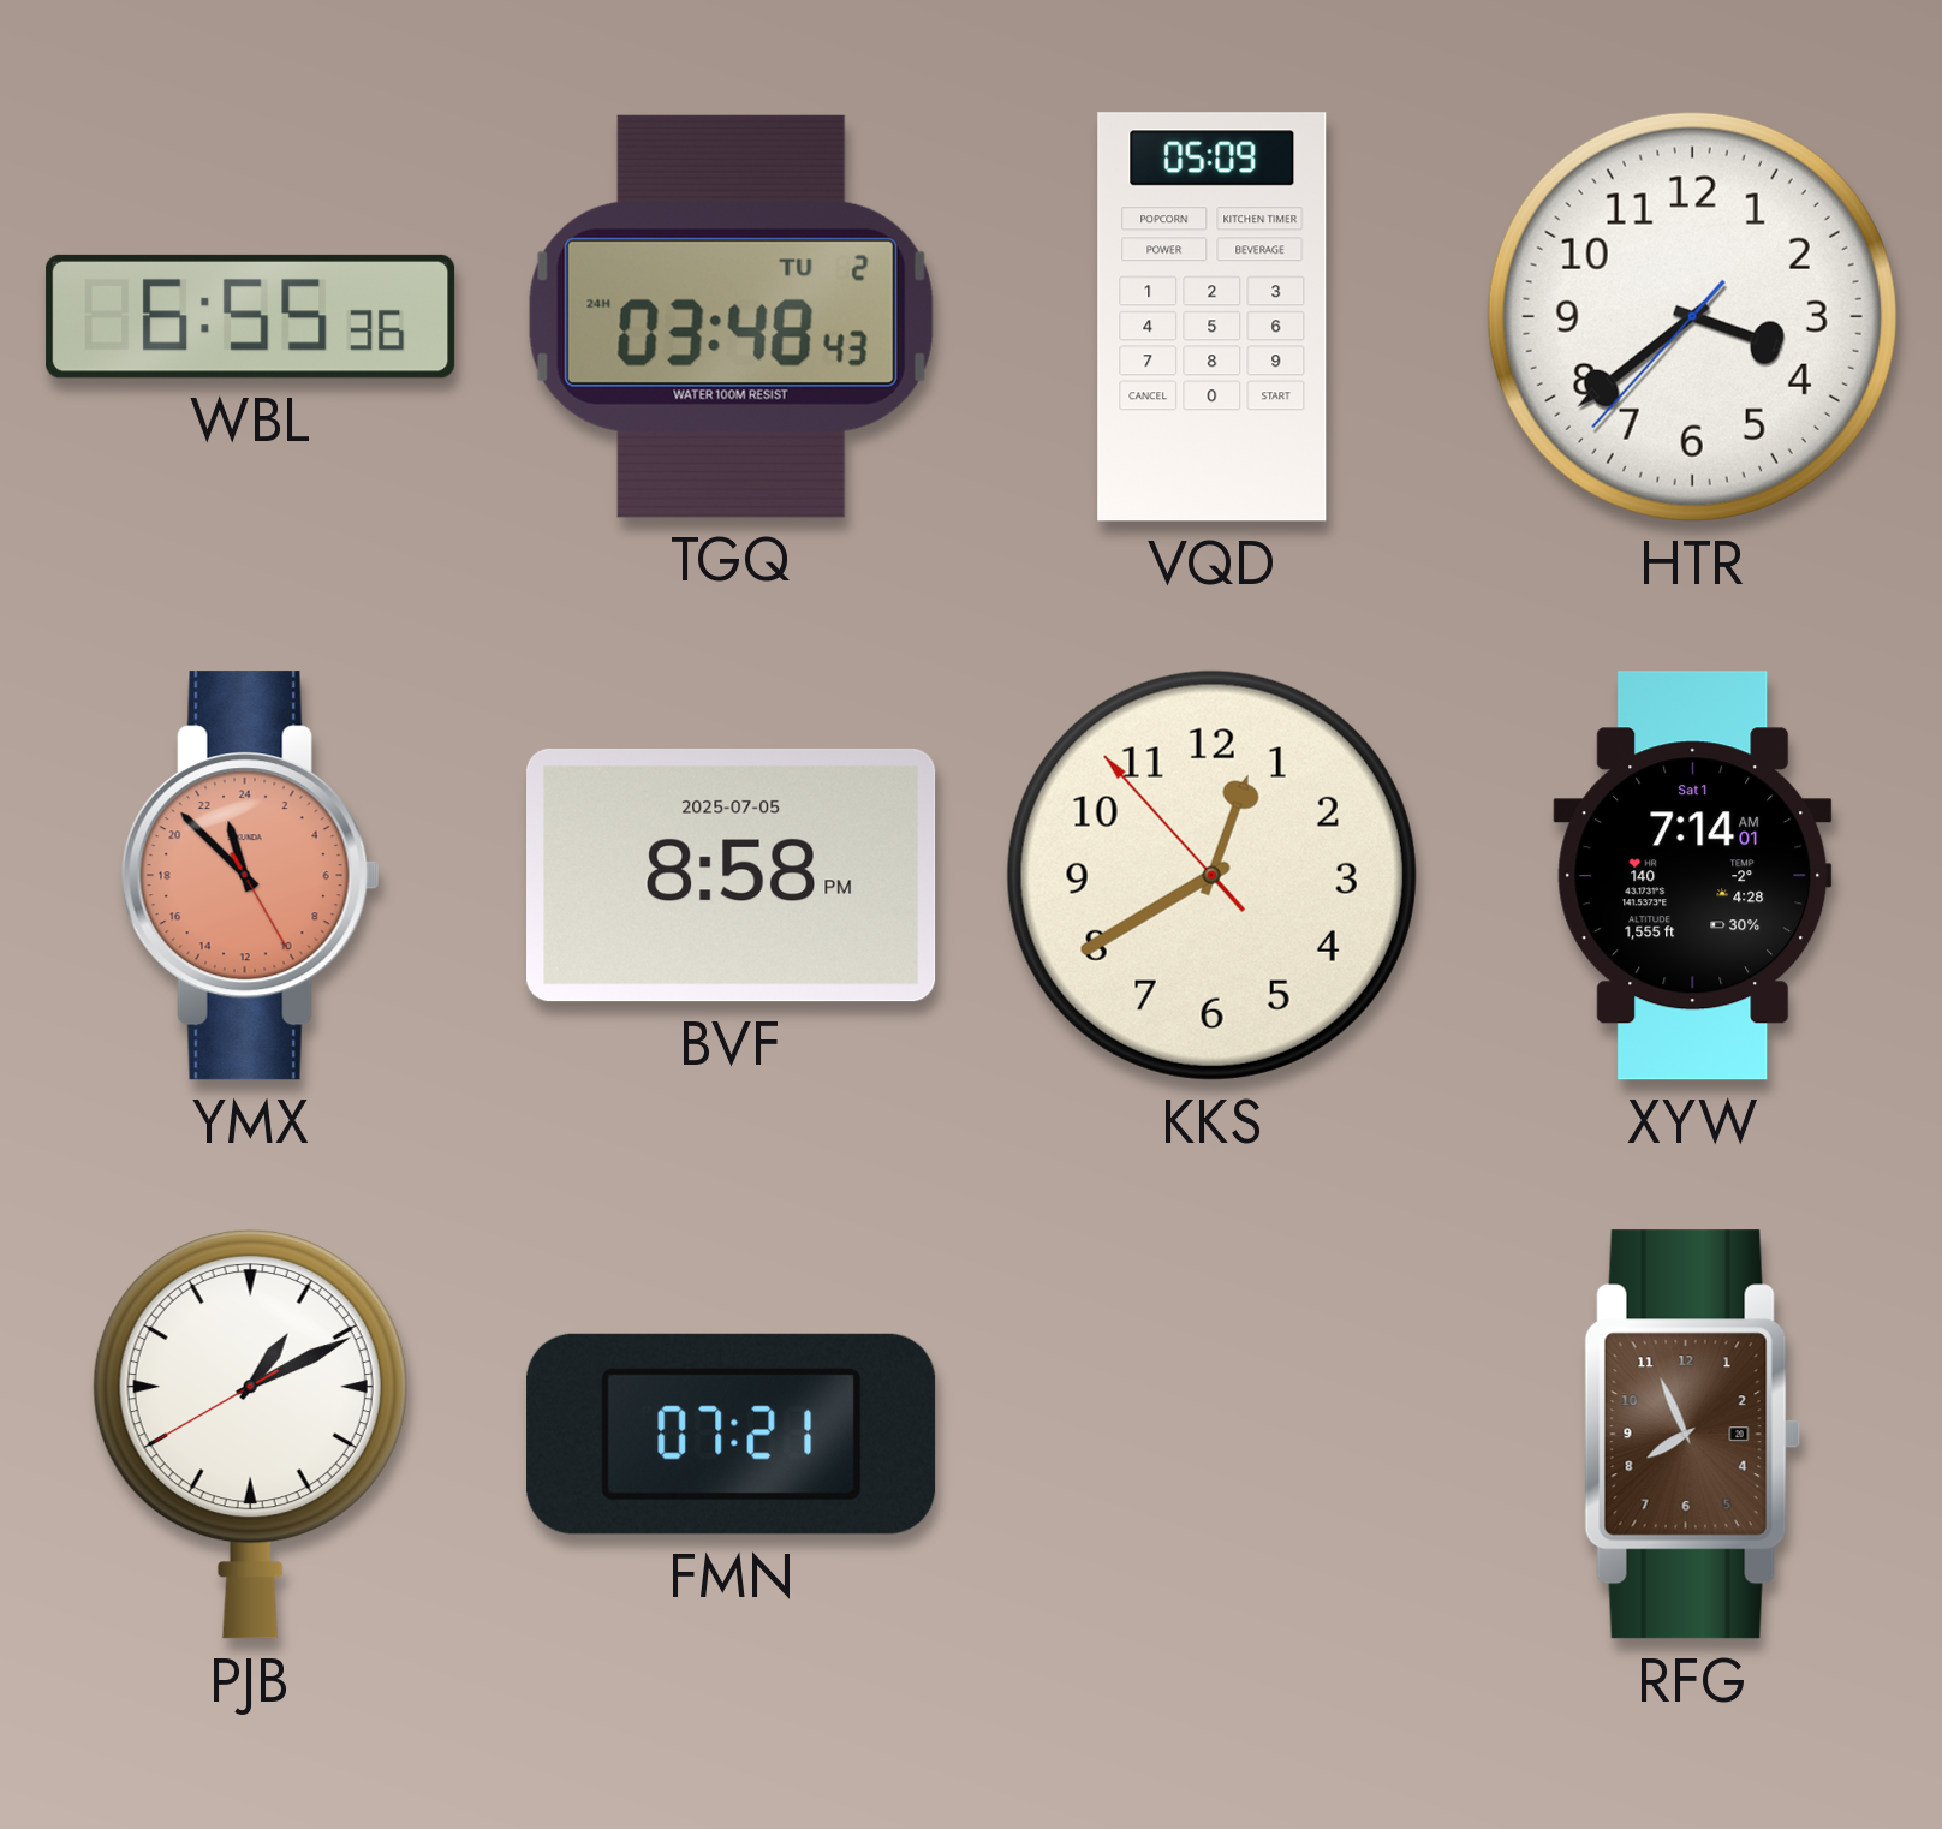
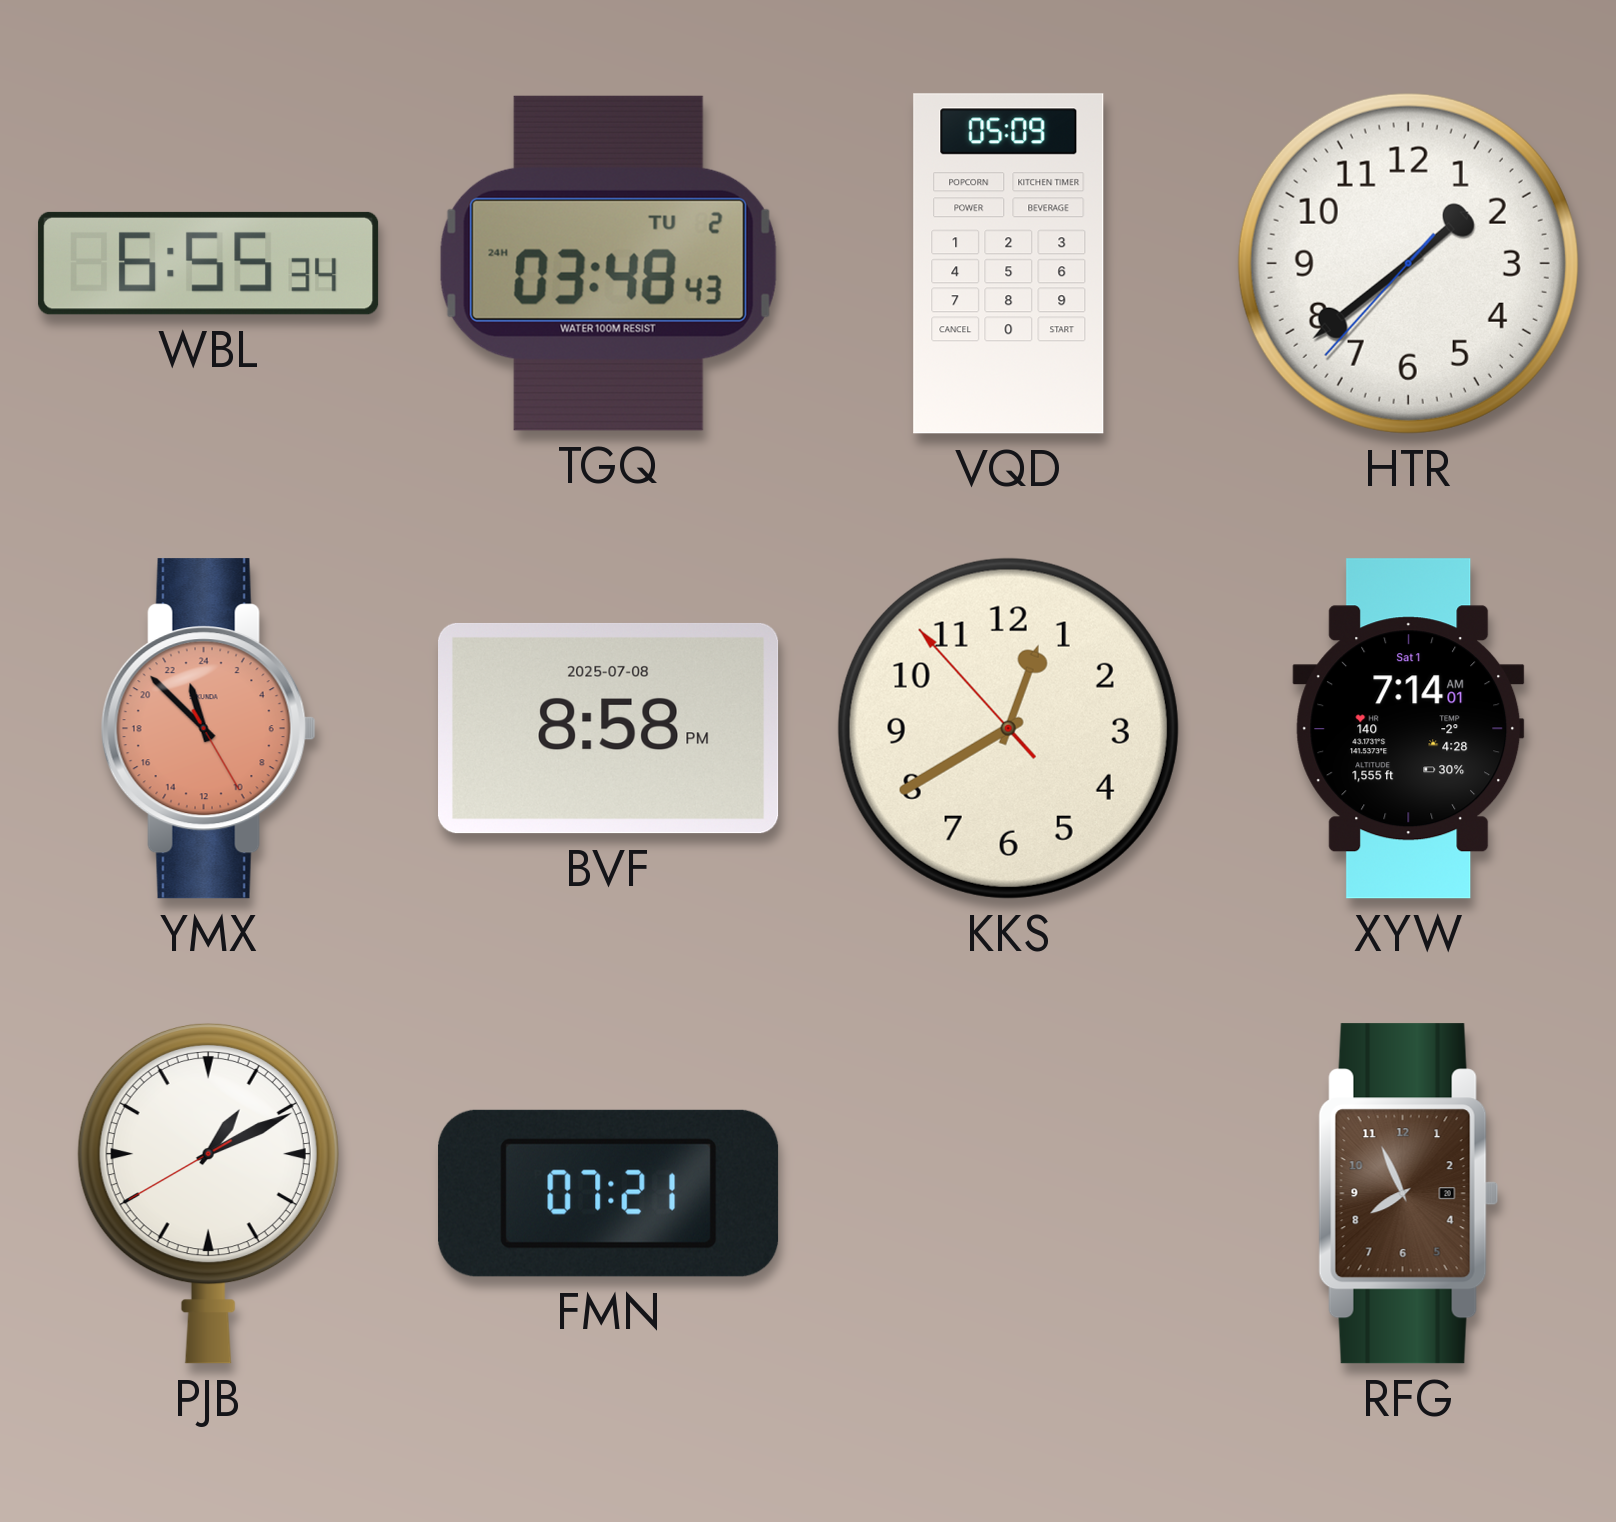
WBL: 6:55:36 -> 6:55:34 (209, 263)
HTR: 3:38 -> 1:38 (1408, 263)
BVF date: 2025-07-05 -> 2025-07-08 (609, 728)
